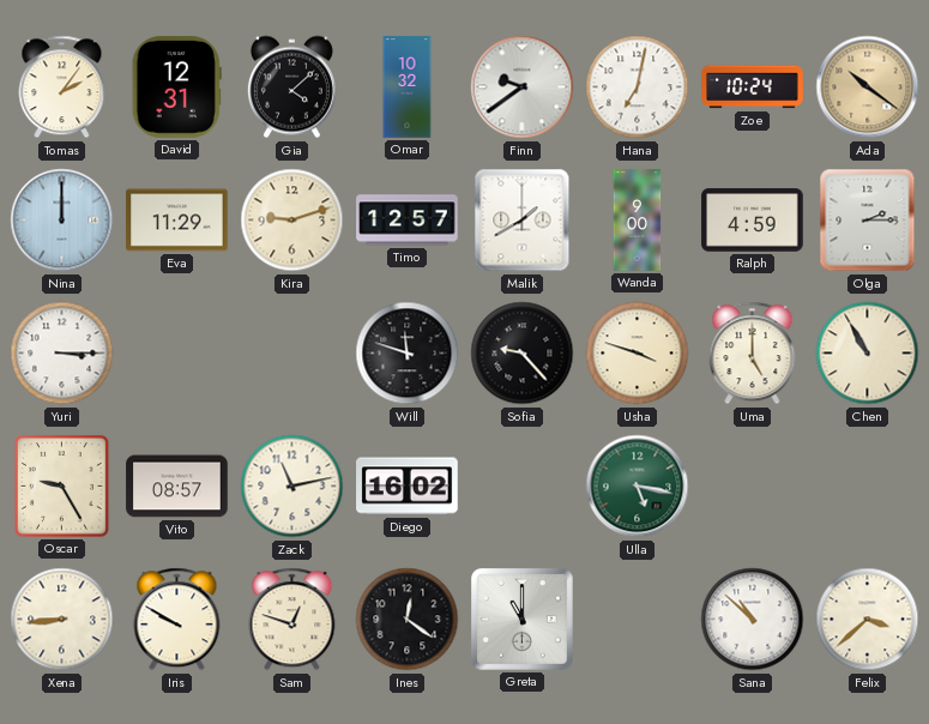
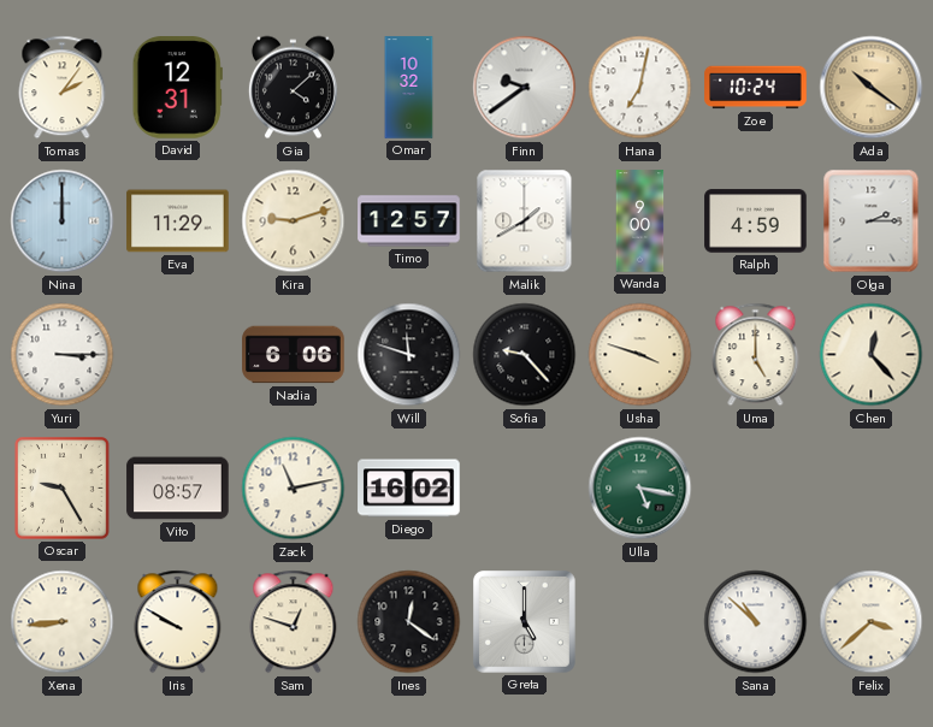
Nadia: none -> 6:06 (294, 355)
Chen: 10:55 -> 12:23 (872, 355)
Greta: 11:00 -> 5:00 (525, 622)
